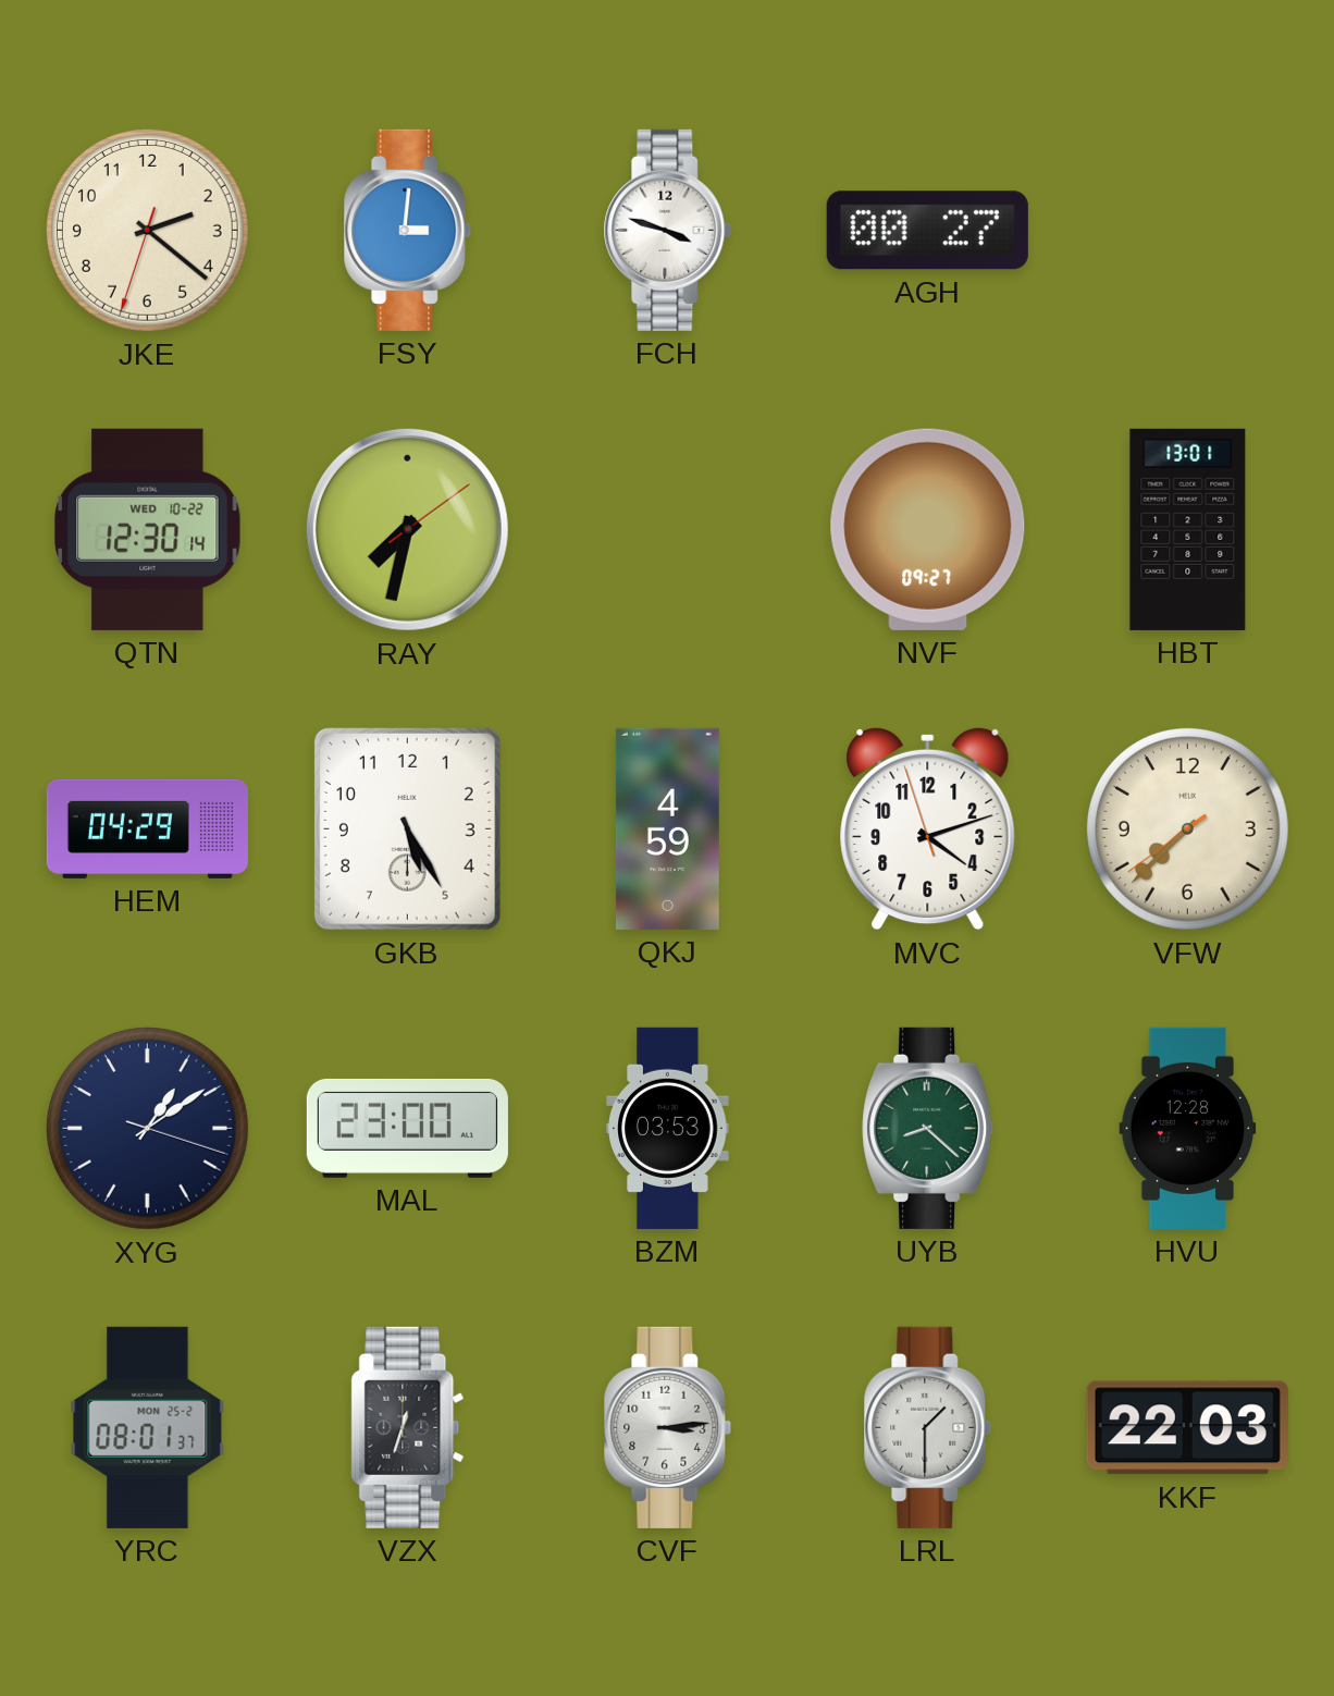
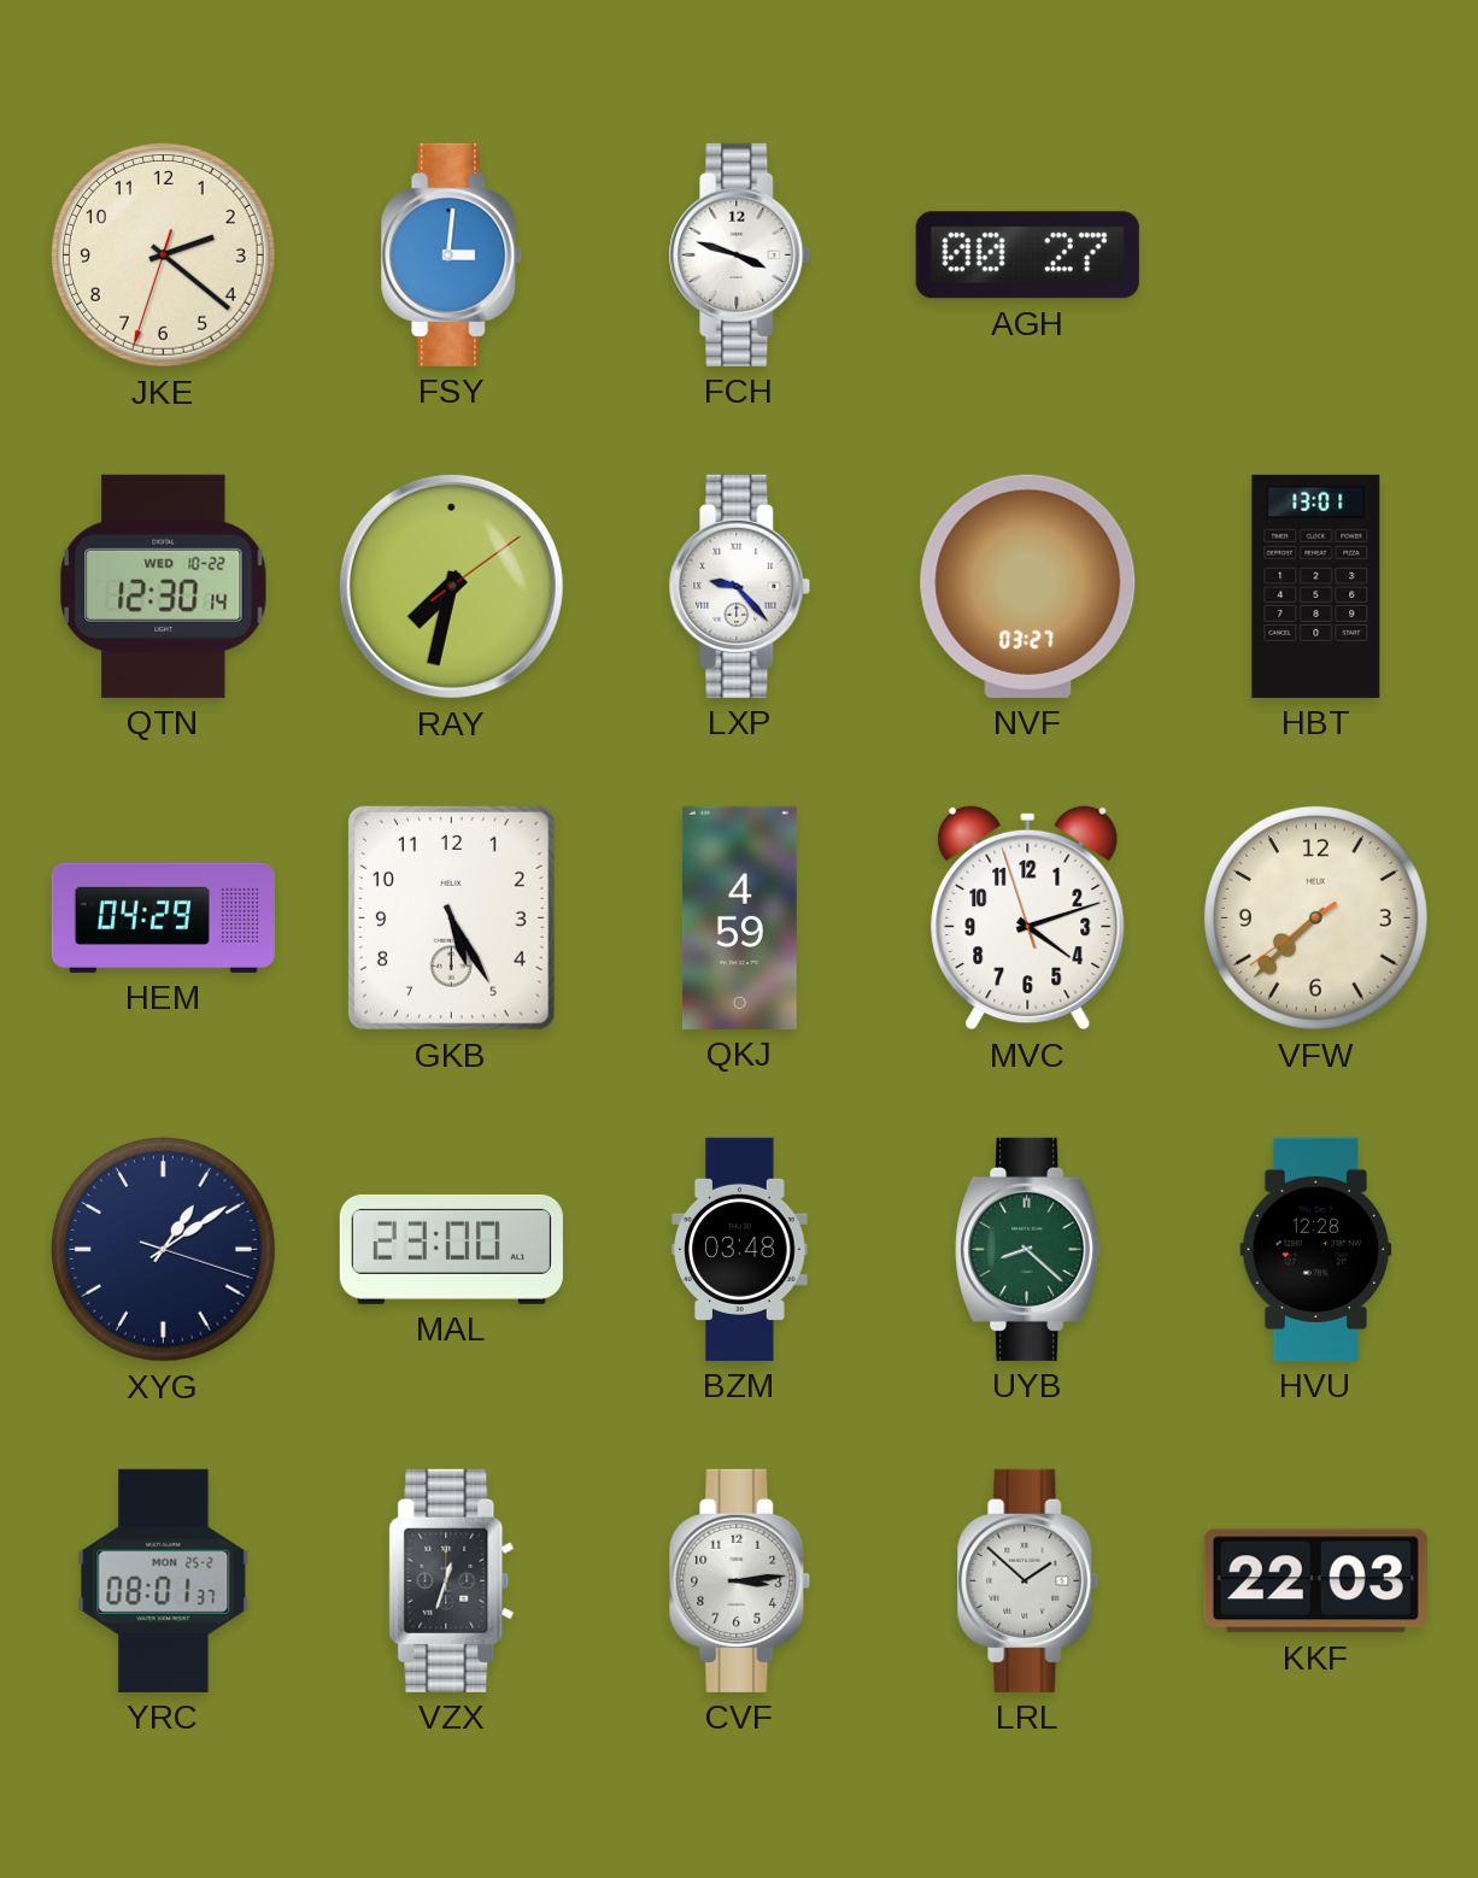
LXP: none -> 9:23 (740, 586)
NVF: 09:27 -> 03:27 (1028, 586)
BZM: 03:53 -> 03:48 (740, 1249)
LRL: 1:30 -> 1:52 (1028, 1580)
